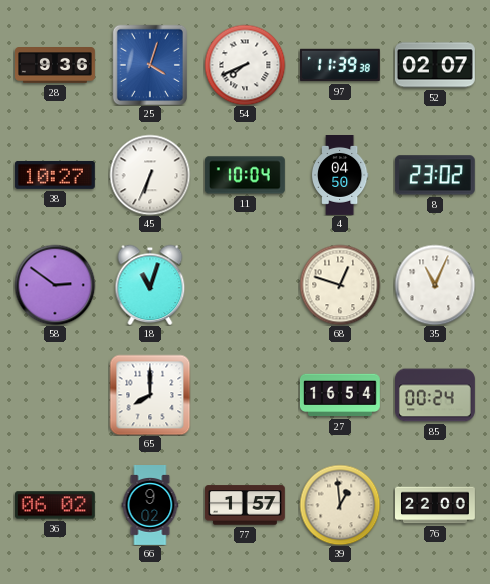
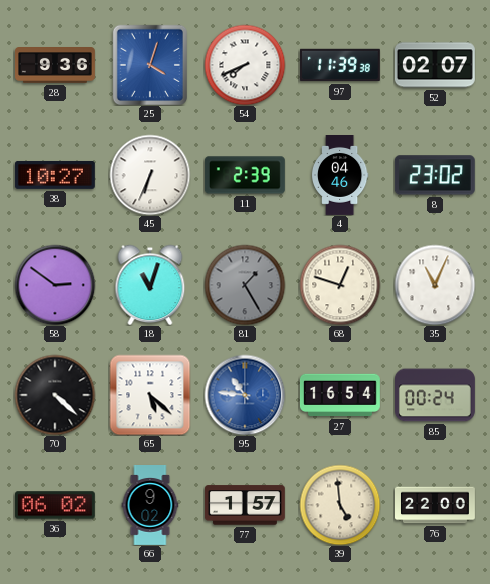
11: 10:04 -> 2:39 (245, 175)
4: 04:50 -> 04:46 (340, 176)
81: none -> 1:25 (245, 285)
70: none -> 4:22 (55, 395)
65: 8:00 -> 5:22 (150, 395)
95: none -> 10:46 (245, 395)
39: 12:59 -> 4:59 (340, 505)
